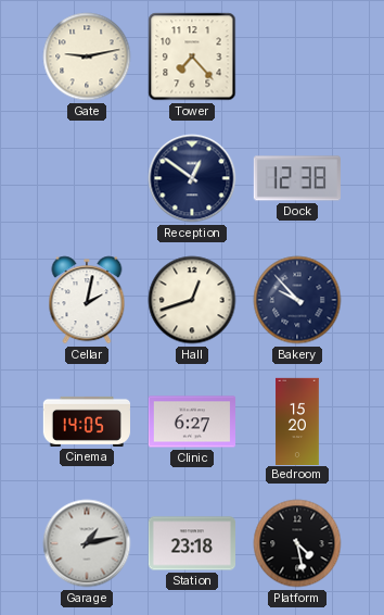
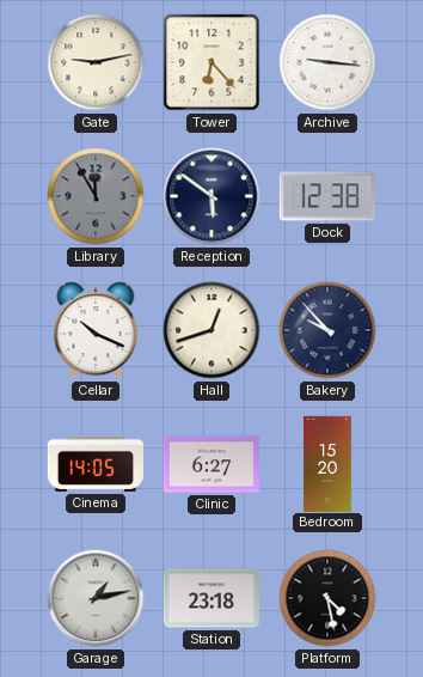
Tower: 7:23 -> 6:23 (211, 62)
Archive: none -> 9:16 (327, 62)
Library: none -> 11:55 (96, 196)
Reception: 12:51 -> 5:51 (211, 196)
Cellar: 2:02 -> 10:19 (96, 330)
